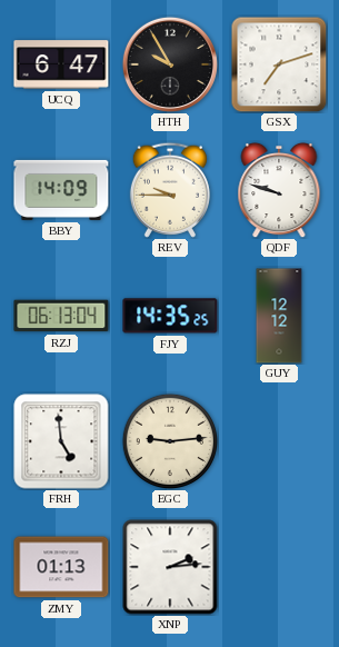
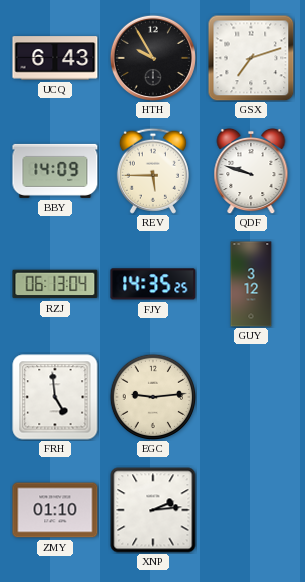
UCQ: 6:47 -> 6:43 (55, 58)
REV: 9:45 -> 5:45 (153, 171)
GUY: 12:12 -> 3:12 (251, 284)
ZMY: 01:13 -> 01:10 (55, 510)
